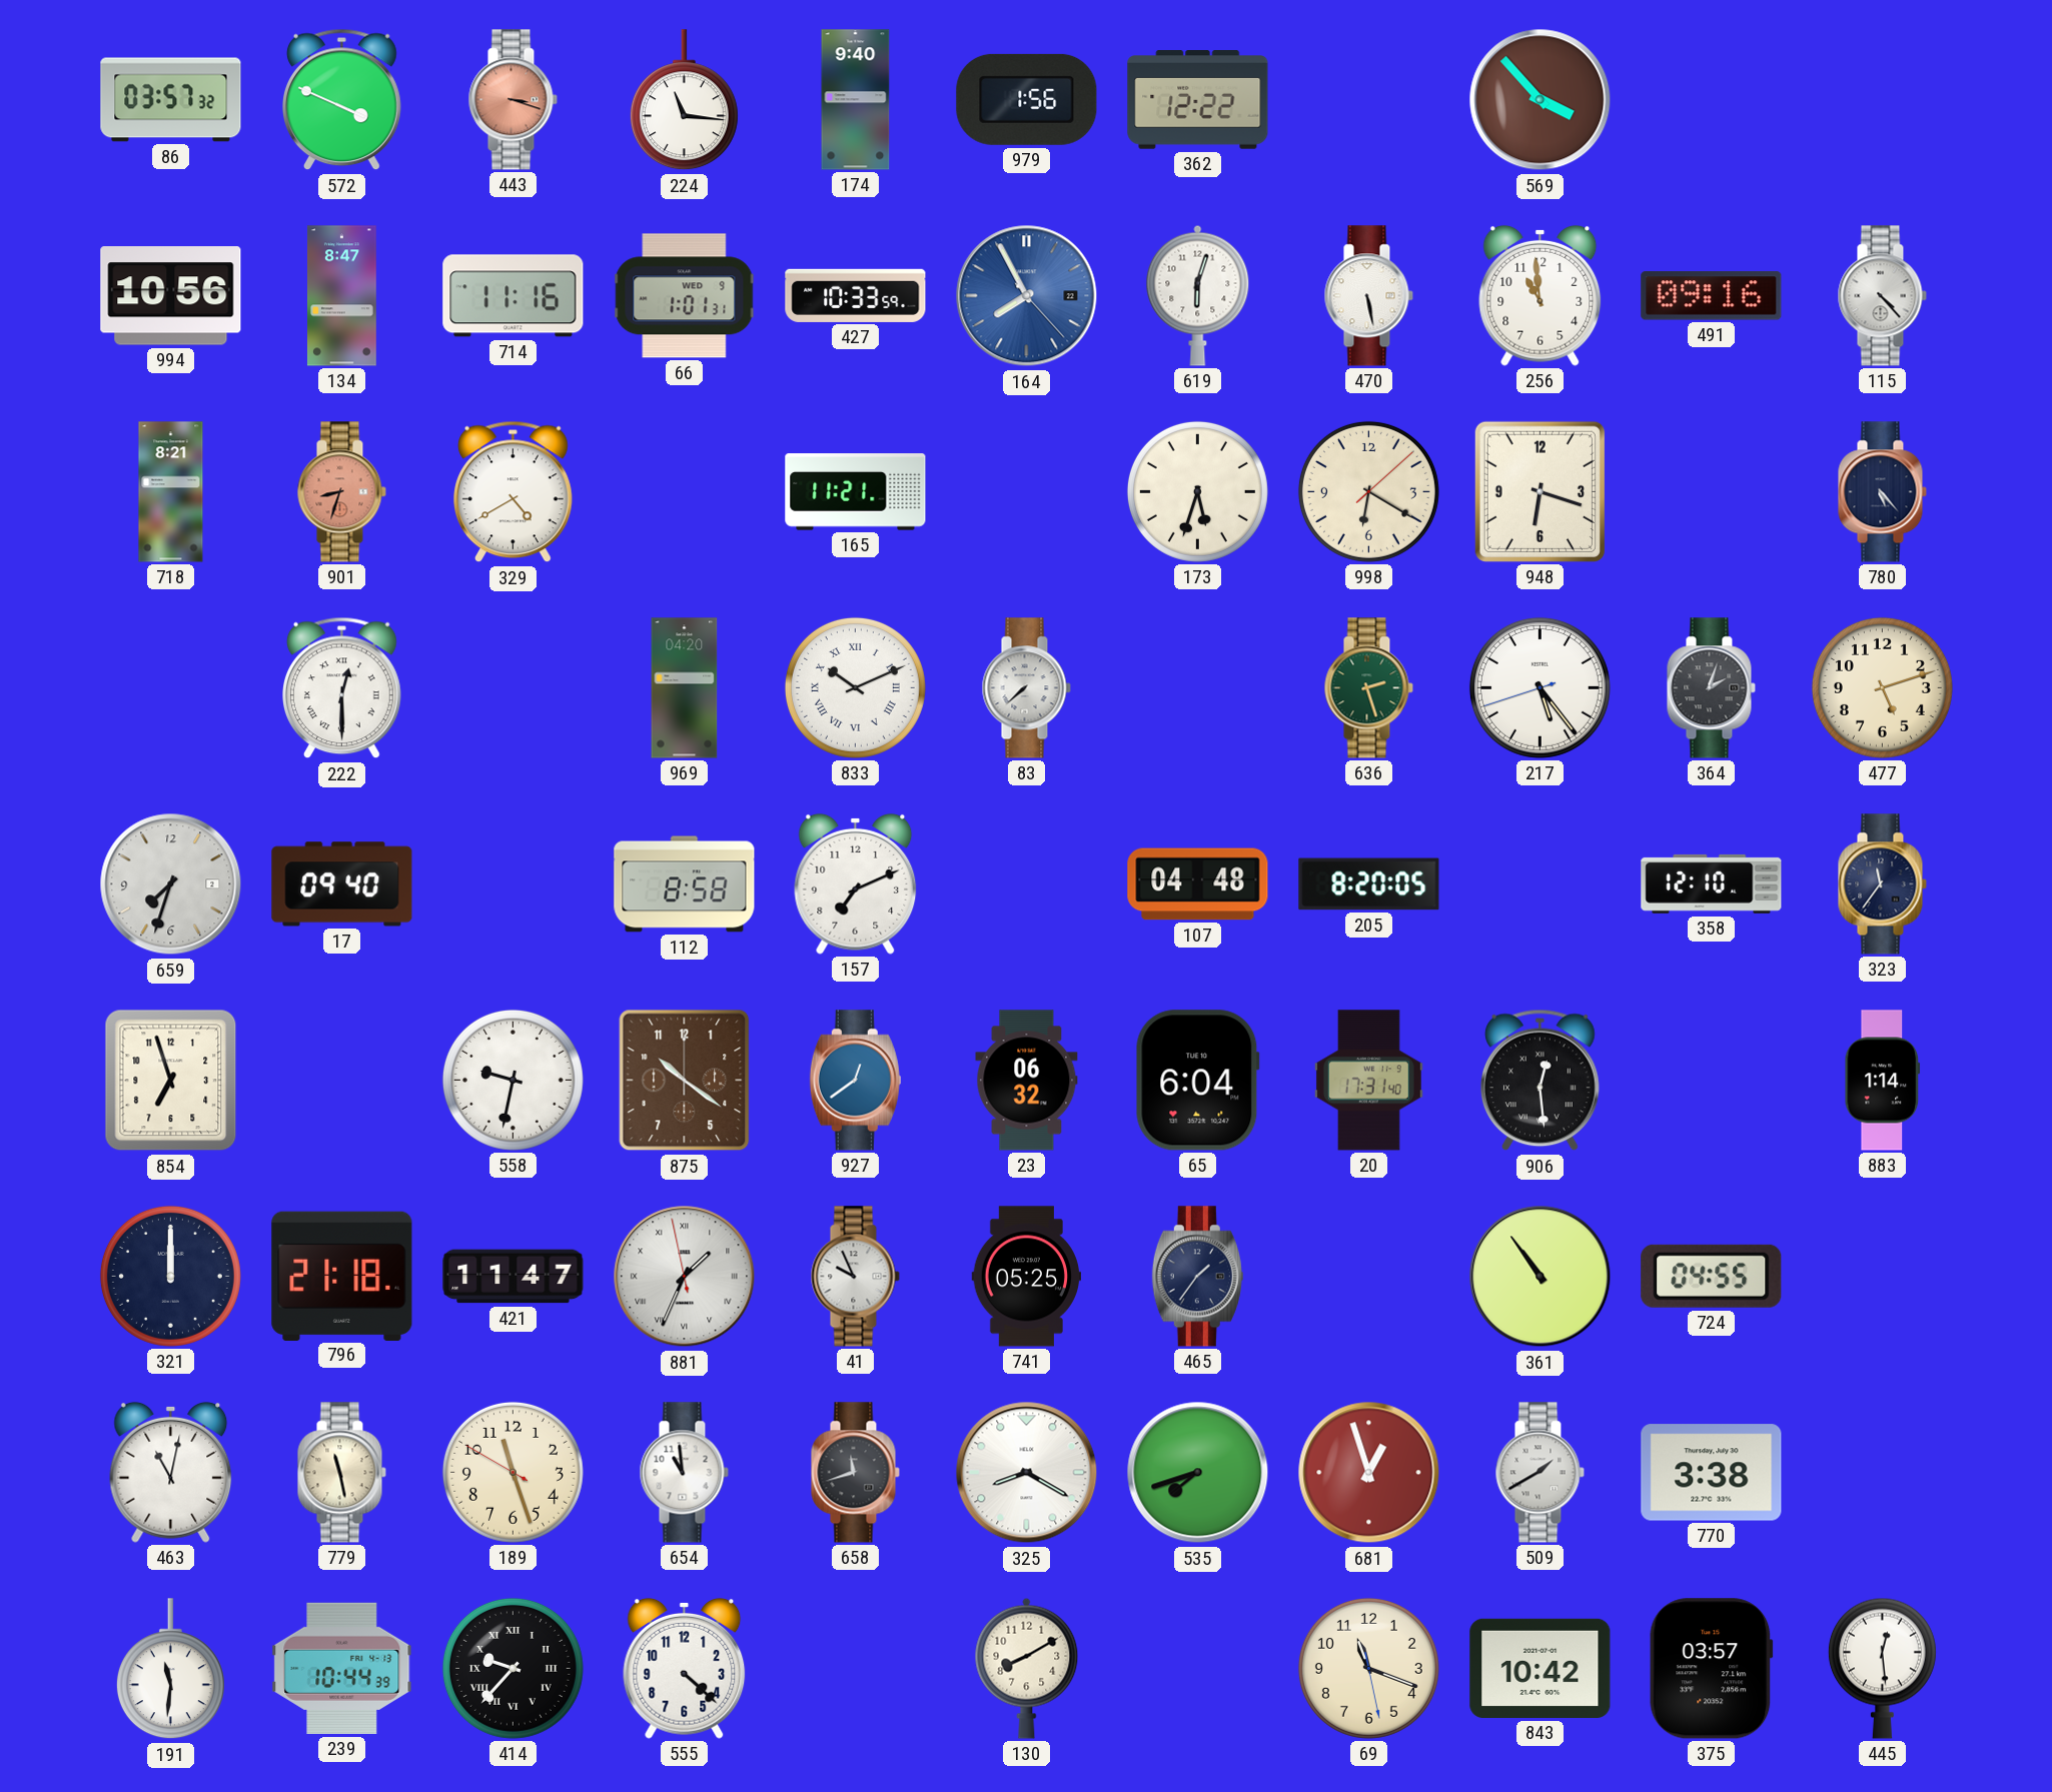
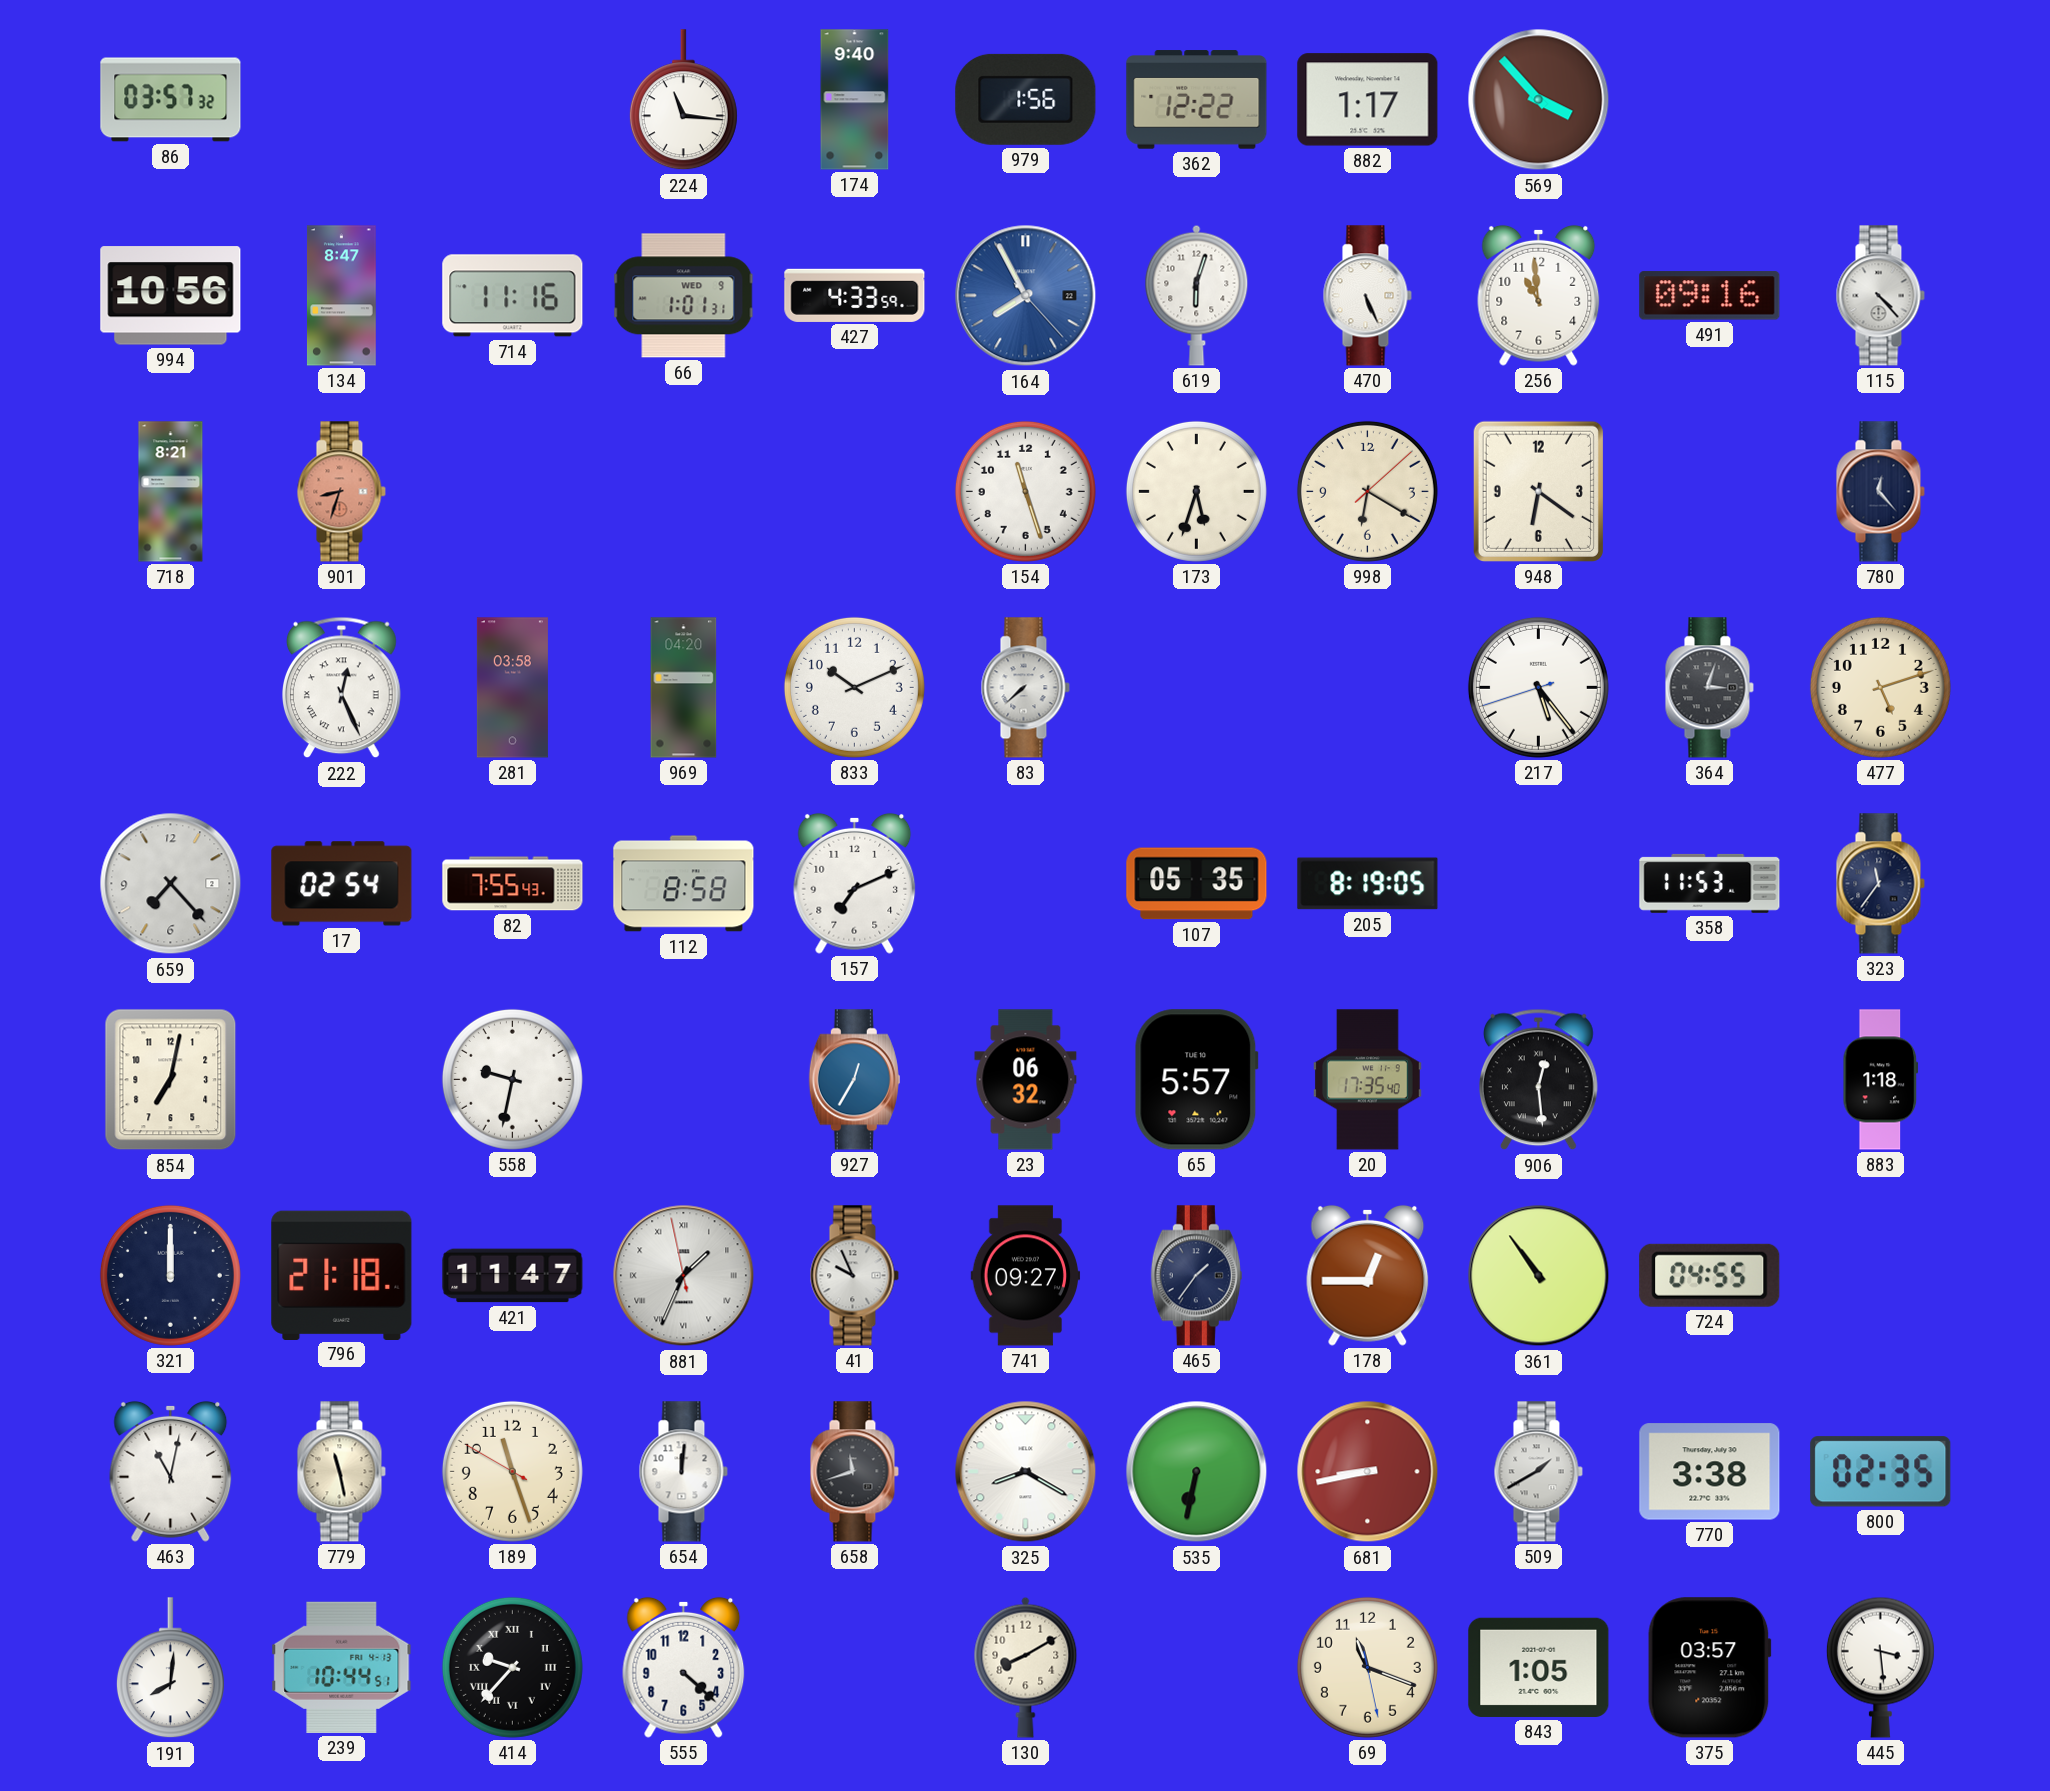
572: 3:49 -> none (342, 100)
443: 3:18 -> none (512, 100)
882: none -> 1:17 (1368, 100)
427: 10:33 -> 4:33 (855, 295)
470: 5:28 -> 5:26 (1367, 296)
329: 4:40 -> none (514, 492)
165: 11:21 -> none (856, 492)
154: none -> 11:27 (1025, 491)
948: 6:18 -> 6:21 (1538, 491)
780: 5:23 -> 12:23 (1880, 492)
222: 12:30 -> 12:26 (342, 688)
281: none -> 03:58 (512, 688)
833 numerals: Roman -> Arabic (854, 687)
636: 2:27 -> none (1368, 688)
364: 2:03 -> 3:03 (1709, 688)
659: 7:33 -> 7:23 (171, 884)
17: 09:40 -> 02:54 (342, 884)
82: none -> 7:55 (513, 884)
107: 04:48 -> 05:35 (1197, 884)
205: 8:20 -> 8:19 (1368, 884)
358: 12:10 -> 11:53 (1710, 883)
854: 6:57 -> 7:02 (171, 1080)
875: 10:21 -> none (685, 1081)
927: 12:39 -> 12:35 (854, 1080)
65: 6:04 -> 5:57 (1196, 1080)
20: 17:31 -> 17:35 (1367, 1080)
883: 1:14 -> 1:18 (1881, 1080)
741: 05:25 -> 09:27 (1026, 1276)
178: none -> 12:45 (1368, 1275)
654: 10:59 -> 12:01 (683, 1472)
535: 7:42 -> 6:32 (1197, 1472)
681: 12:57 -> 8:43 (1368, 1472)
800: none -> 02:35 (1881, 1472)
191: 11:31 -> 8:01 (170, 1668)
239: 10:44:39 -> 10:44:51 (342, 1667)
843: 10:42 -> 1:05 (1539, 1667)
445: 12:29 -> 3:29 (1880, 1667)
